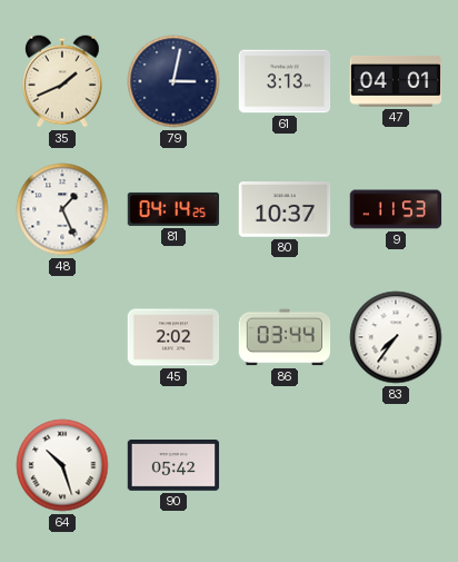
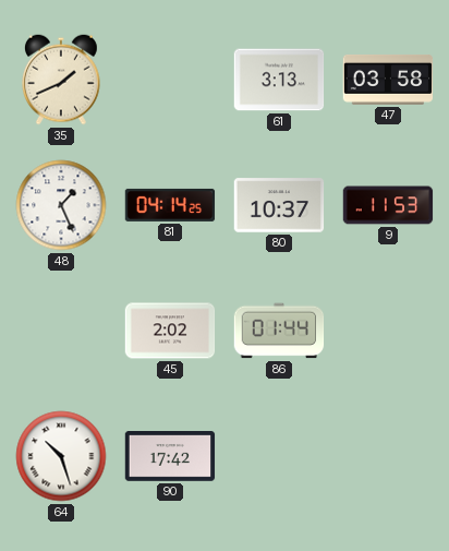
79: 3:02 -> none (173, 81)
47: 04:01 -> 03:58 (388, 80)
86: 03:44 -> 01:44 (279, 331)
83: 7:36 -> none (396, 337)
90: 05:42 -> 17:42 (170, 457)
